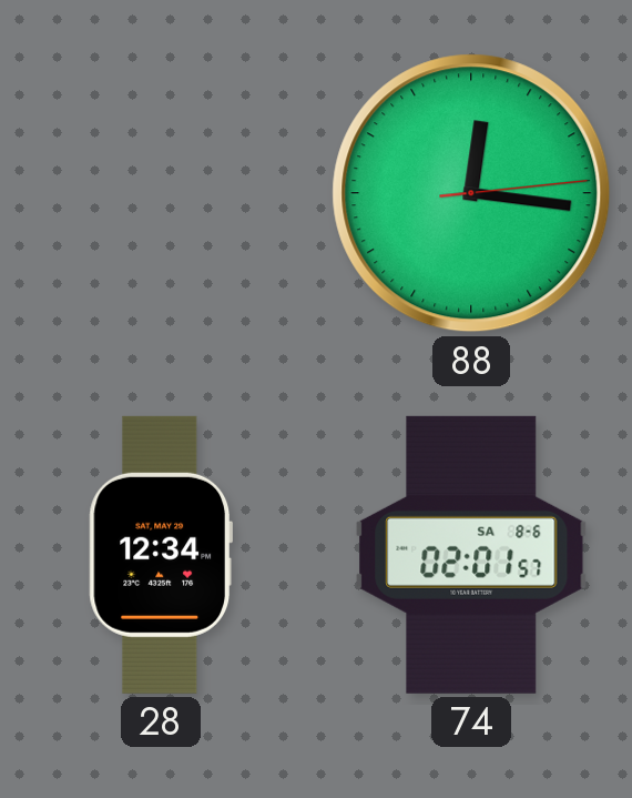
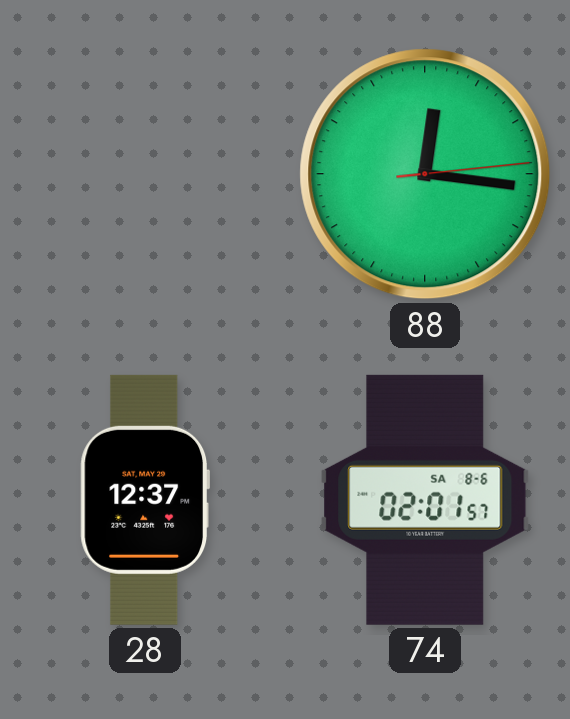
28: 12:34 -> 12:37 (144, 500)
